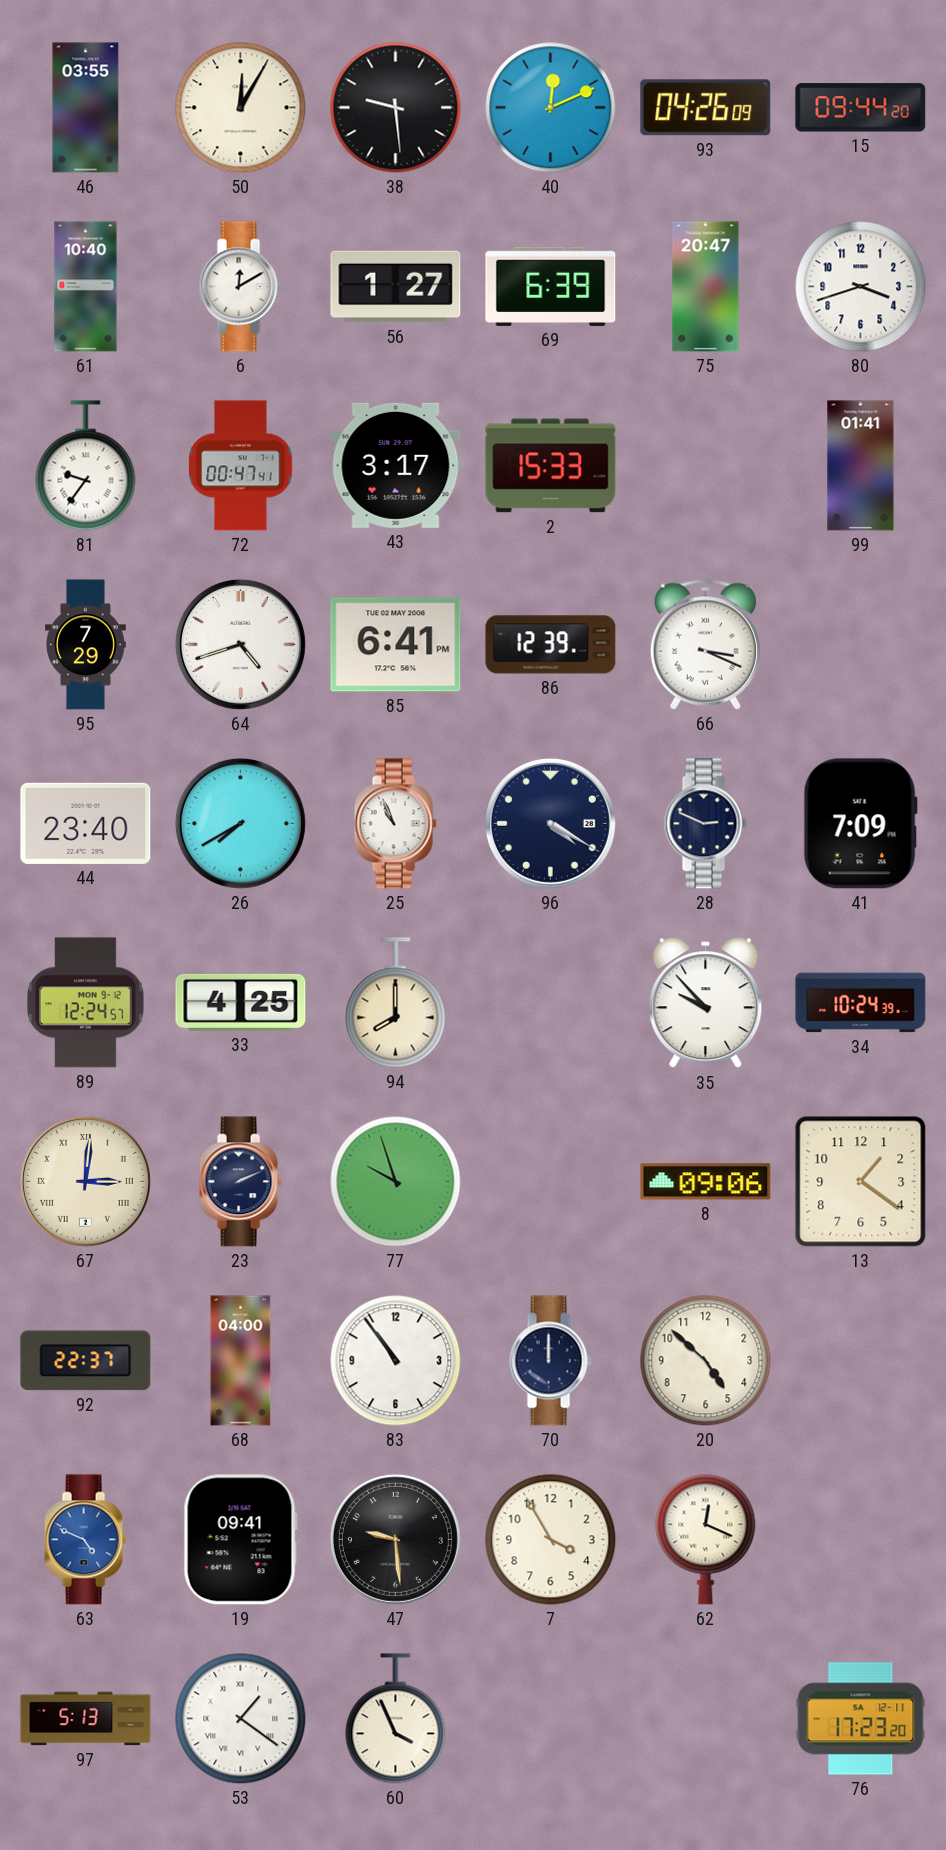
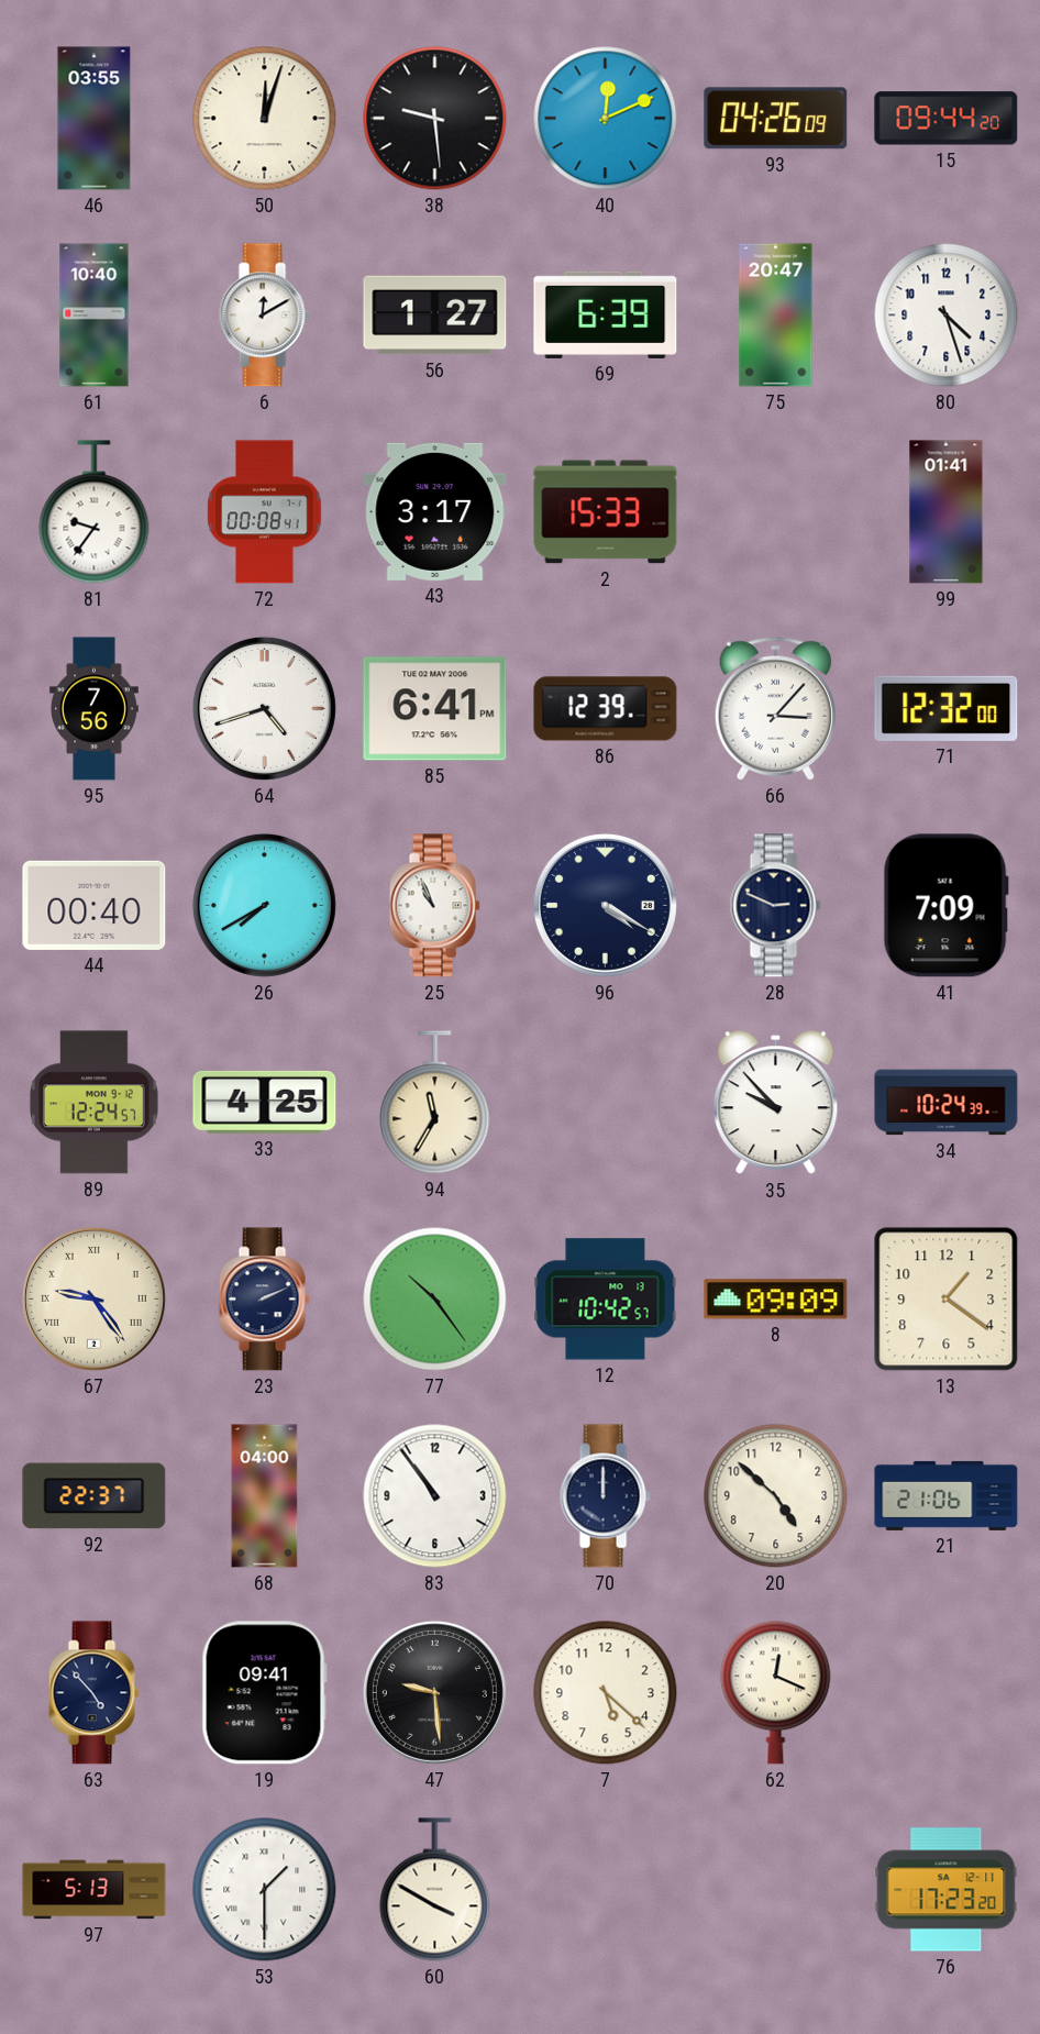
50: 12:05 -> 12:03 (265, 119)
80: 3:42 -> 4:27 (947, 316)
72: 00:47 -> 00:08 (265, 512)
95: 7:29 -> 7:56 (95, 709)
66: 3:19 -> 3:07 (775, 708)
71: none -> 12:32 (947, 708)
44: 23:40 -> 00:40 (95, 905)
94: 8:00 -> 11:35 (435, 1103)
67: 3:01 -> 9:24 (93, 1298)
77: 9:57 -> 10:24 (435, 1300)
12: none -> 10:42 (606, 1300)
8: 09:06 -> 09:09 (776, 1300)
21: none -> 21:06 (947, 1495)
63: 4:49 -> 4:53 (93, 1693)
63 dial: blue -> navy (93, 1693)
7: 3:55 -> 5:22 (606, 1693)
53: 1:21 -> 1:30 (265, 1890)
60: 3:56 -> 3:50 (435, 1890)
